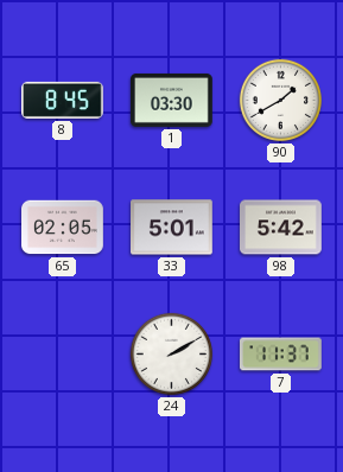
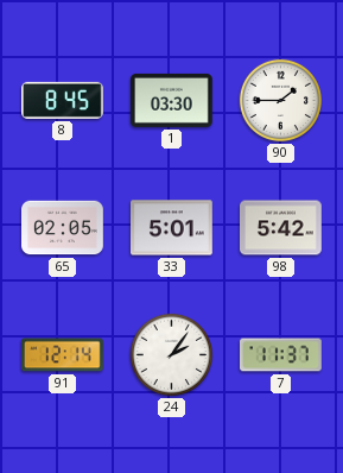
90: 1:40 -> 1:45 (280, 100)
91: none -> 12:14 (63, 355)
24: 2:10 -> 2:06 (171, 354)
